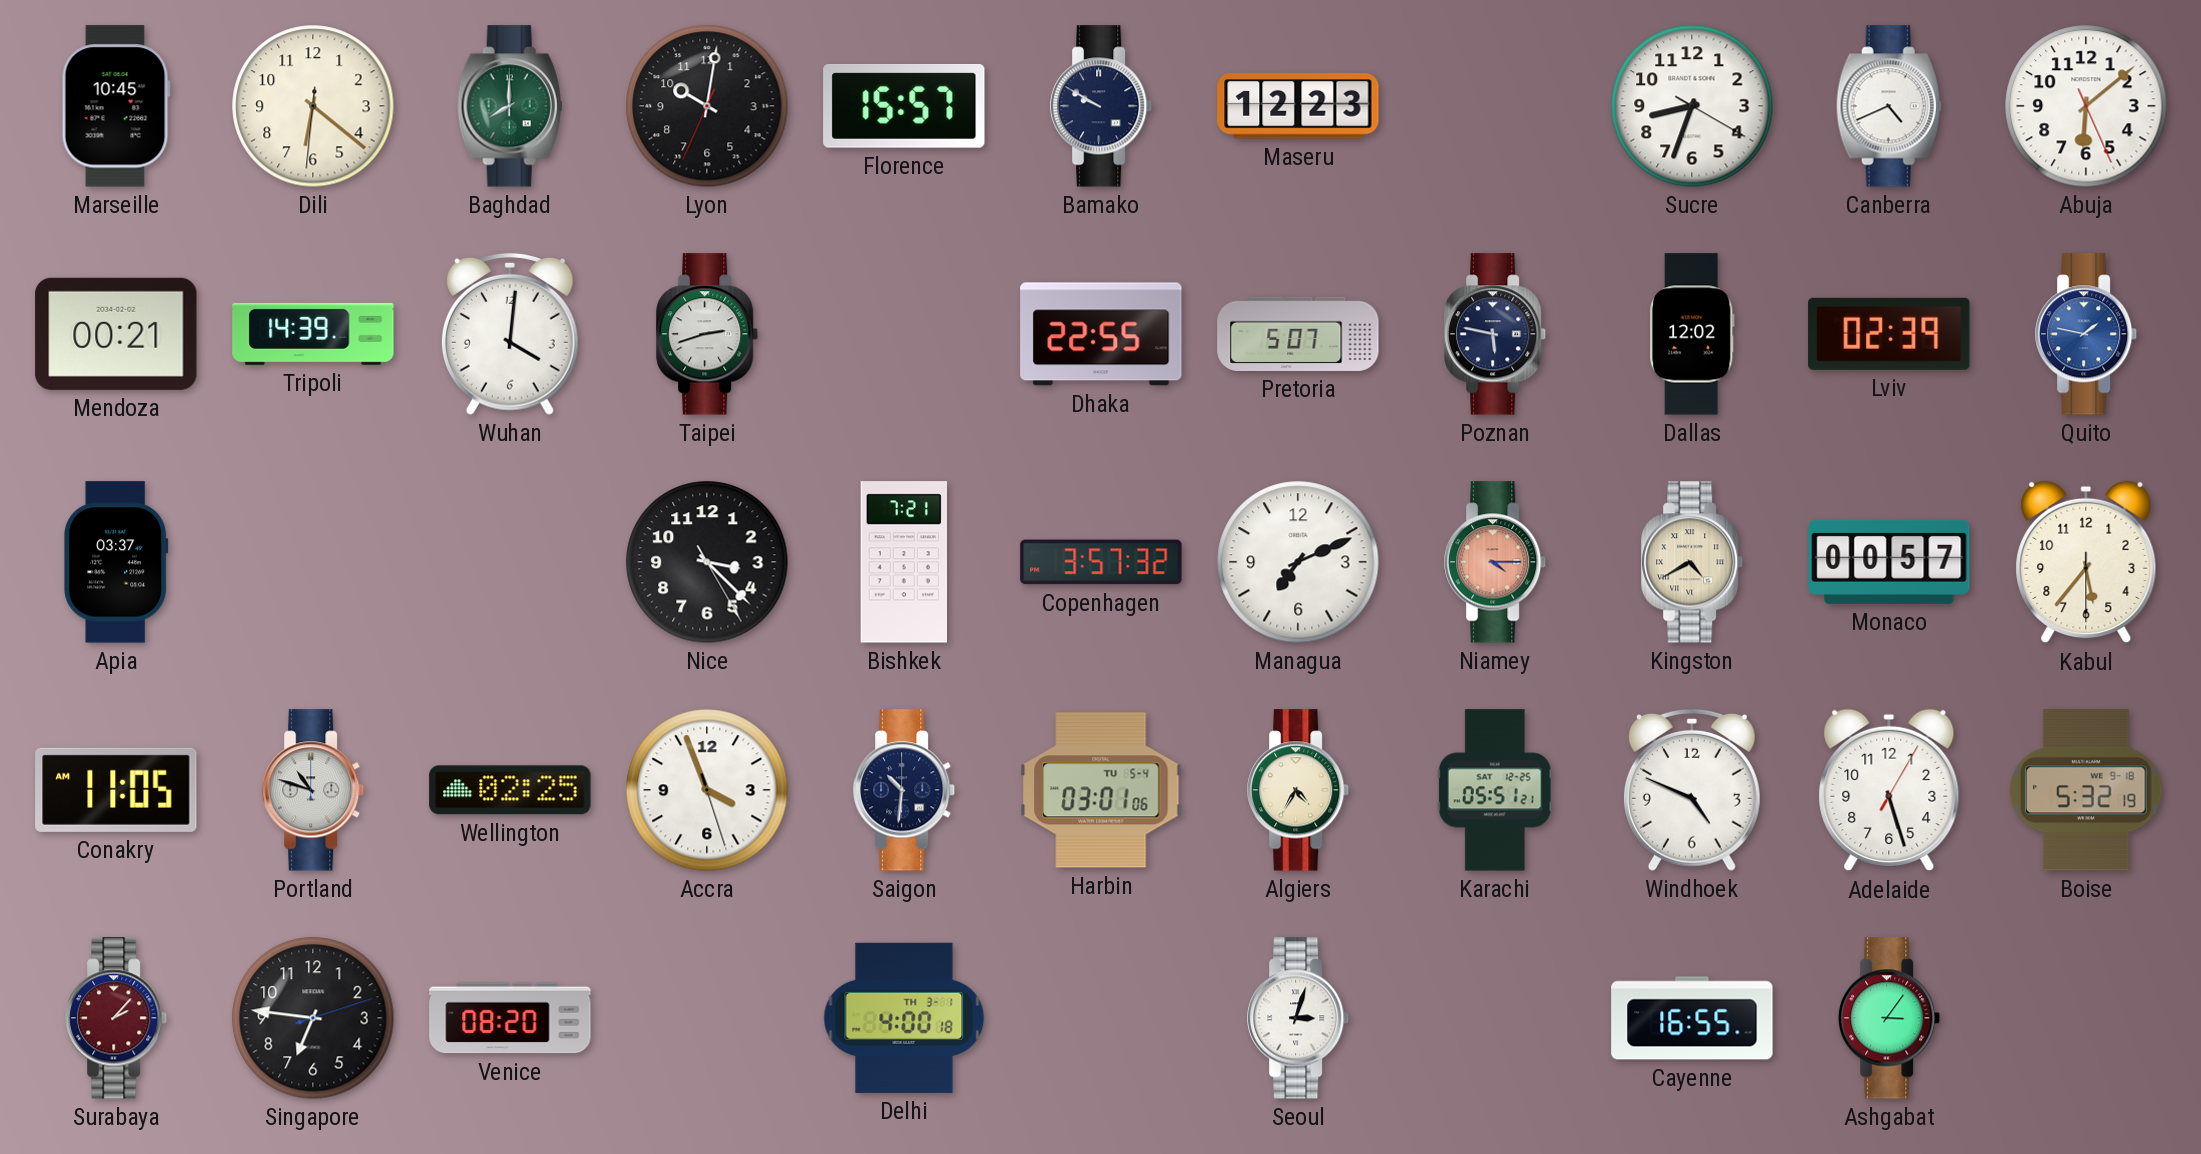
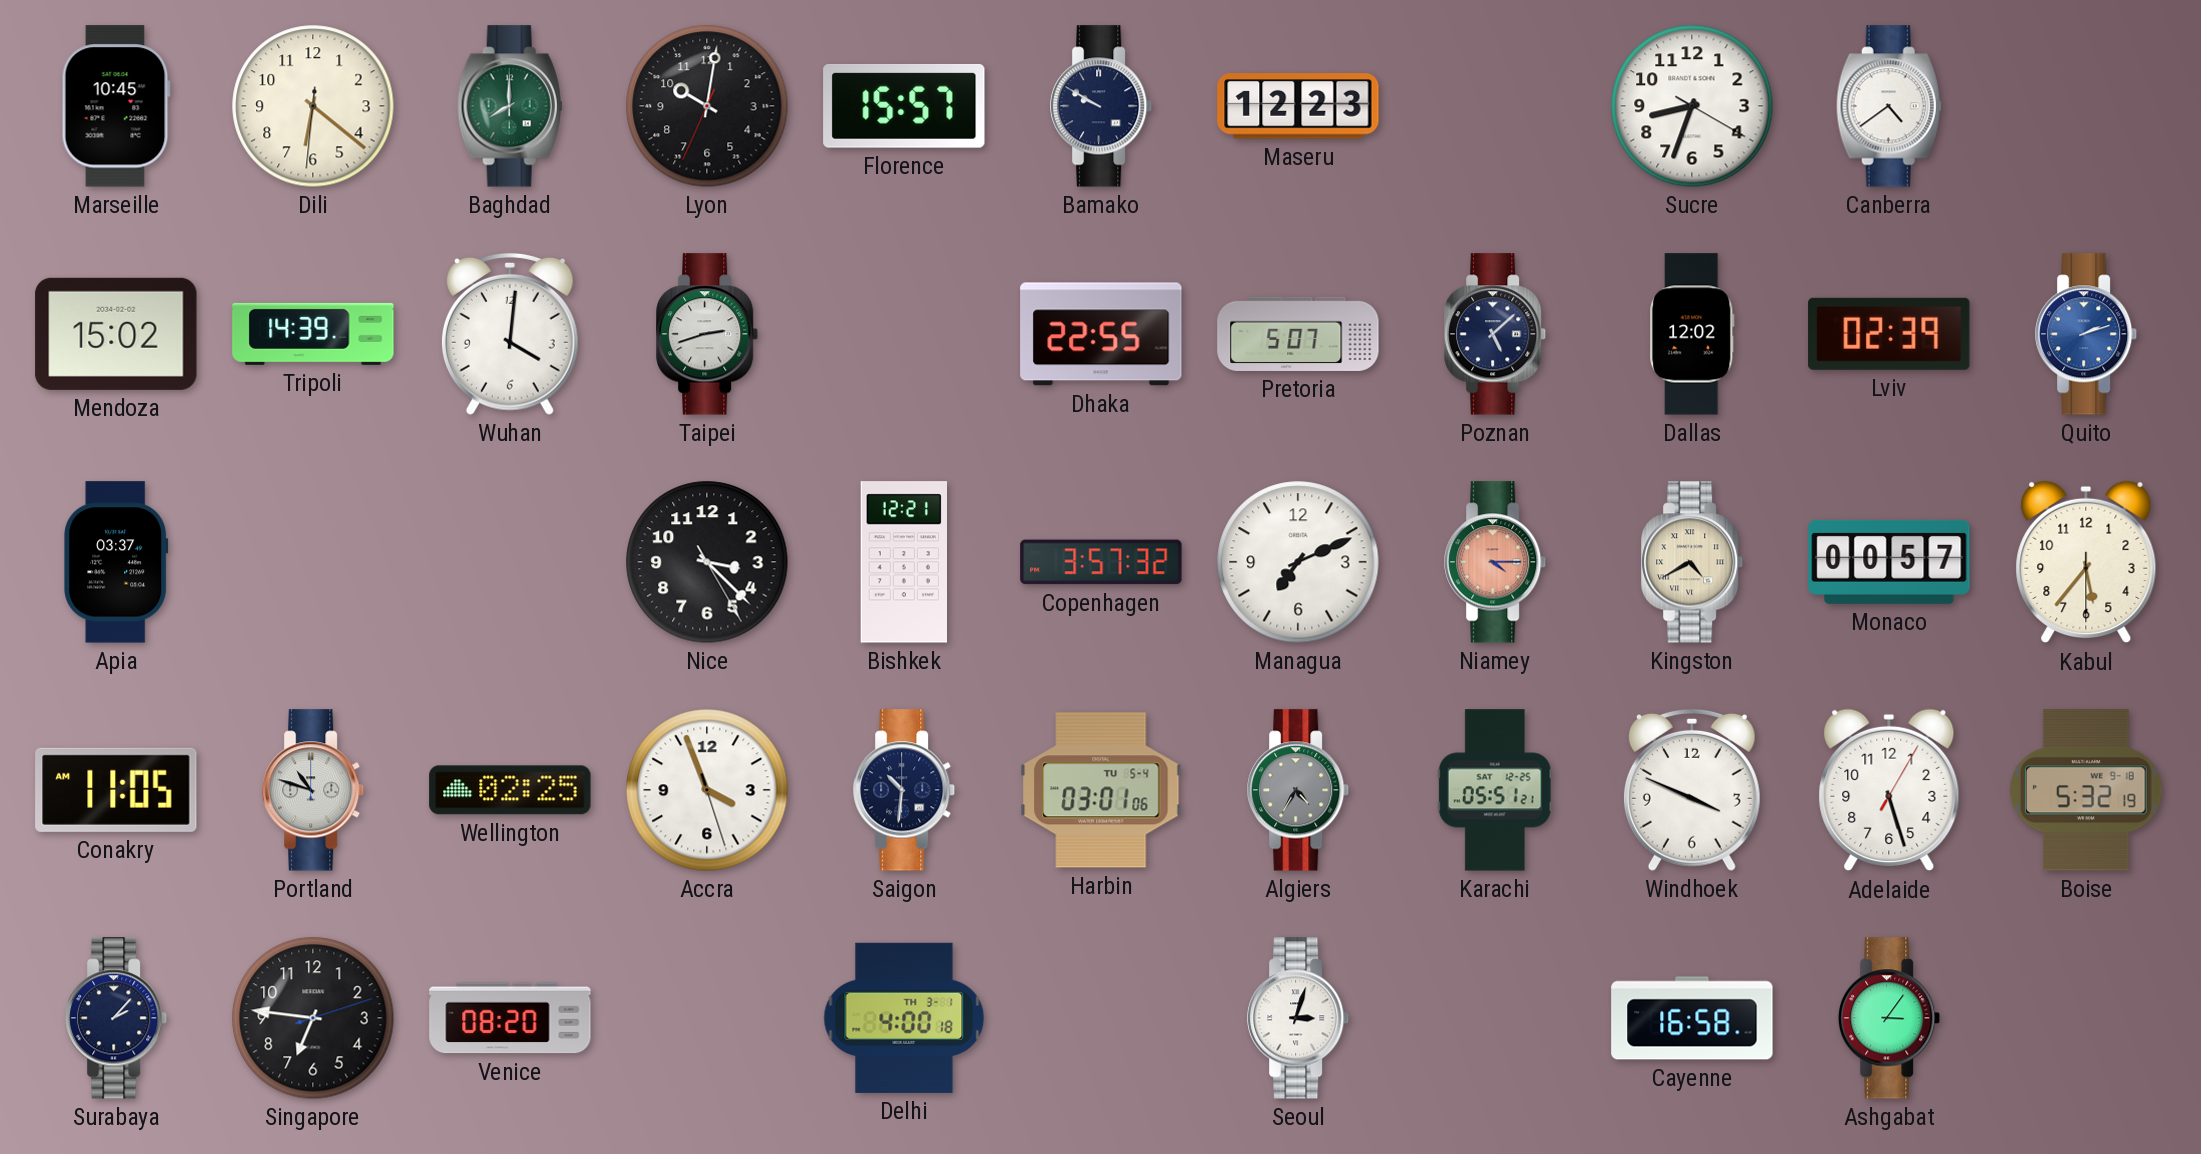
Canberra: 4:41 -> 4:39 (1889, 106)
Abuja: 6:08 -> none (2086, 106)
Mendoza: 00:21 -> 15:02 (116, 334)
Poznan: 5:47 -> 5:08 (1496, 334)
Quito: 1:47 -> 2:12 (2087, 334)
Bishkek: 7:21 -> 12:21 (903, 562)
Algiers dial: cream -> grey (1299, 790)
Windhoek: 4:49 -> 3:49 (1692, 790)
Surabaya dial: burgundy -> navy (117, 1018)
Cayenne: 16:55 -> 16:58 (1692, 1018)
